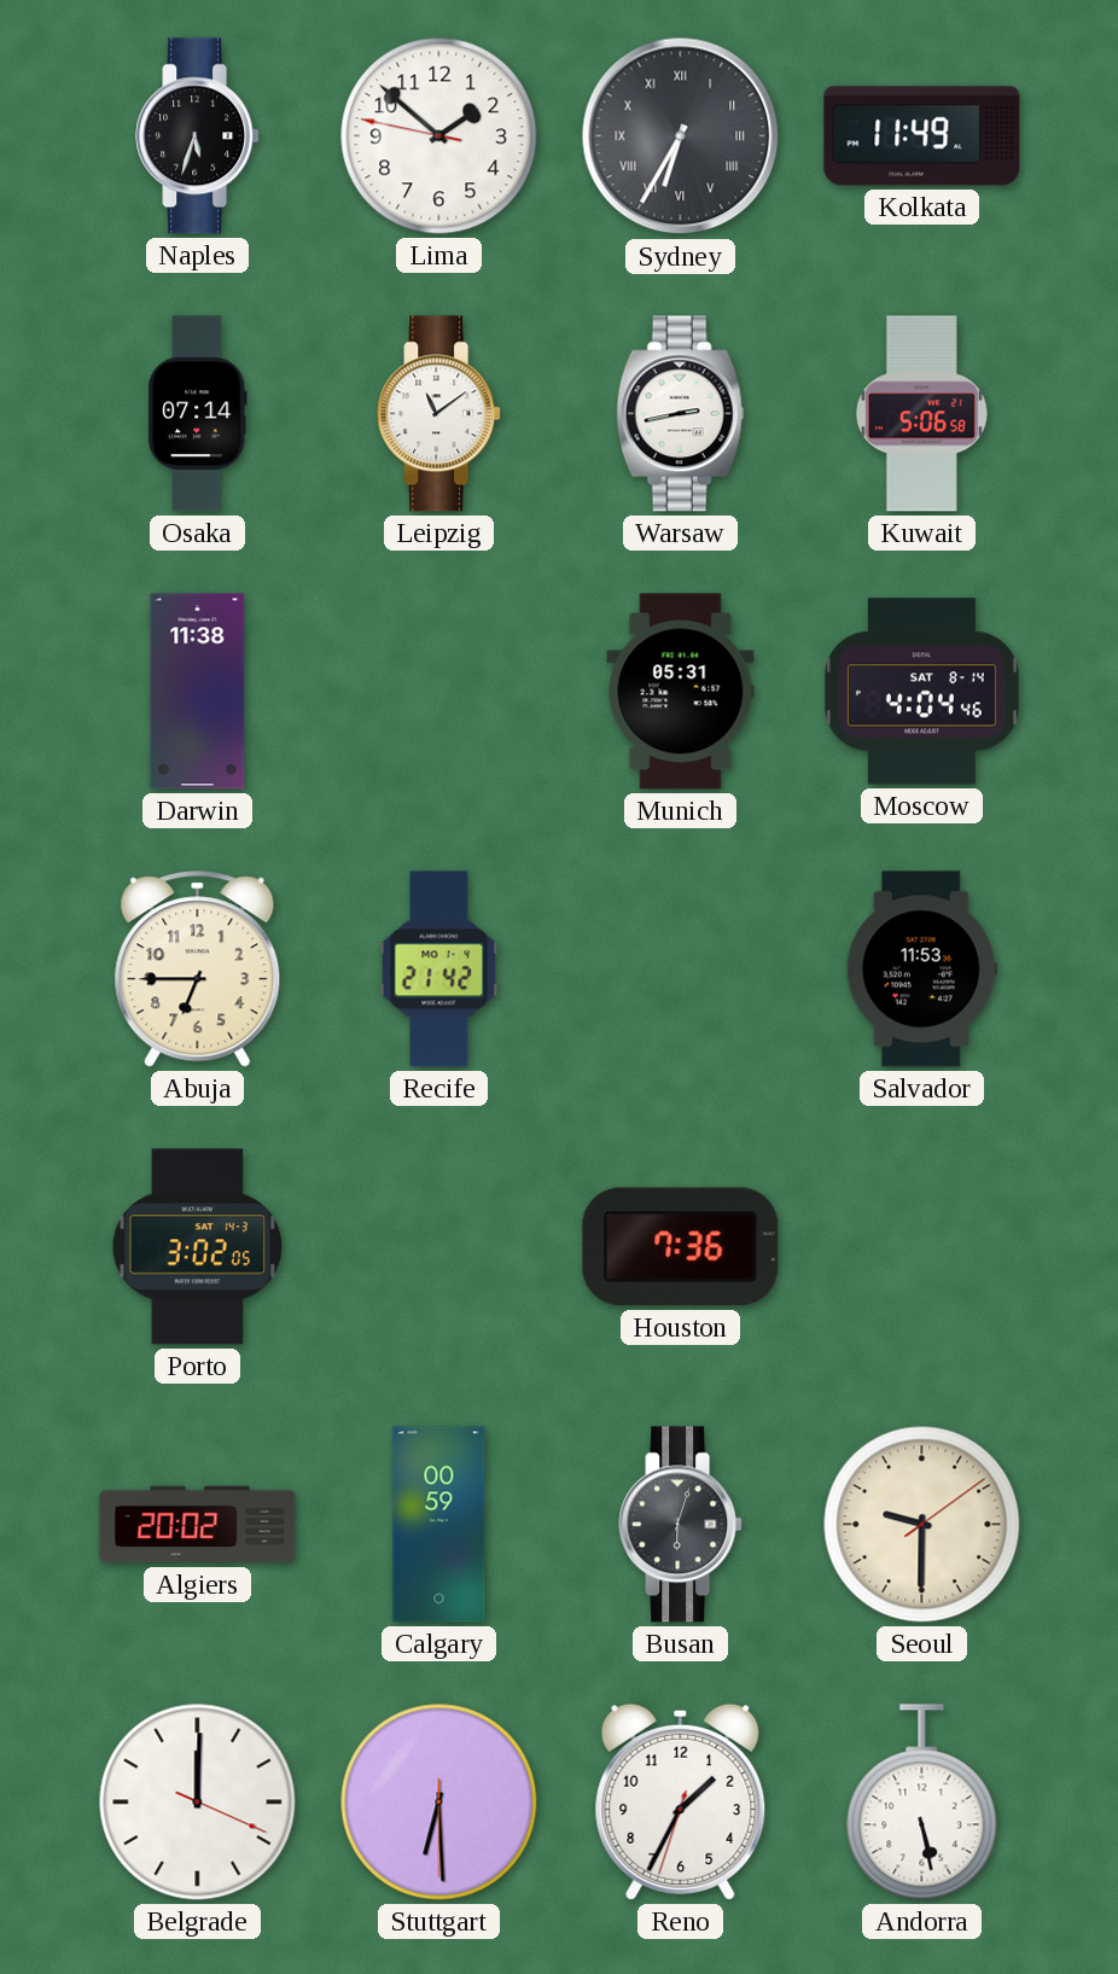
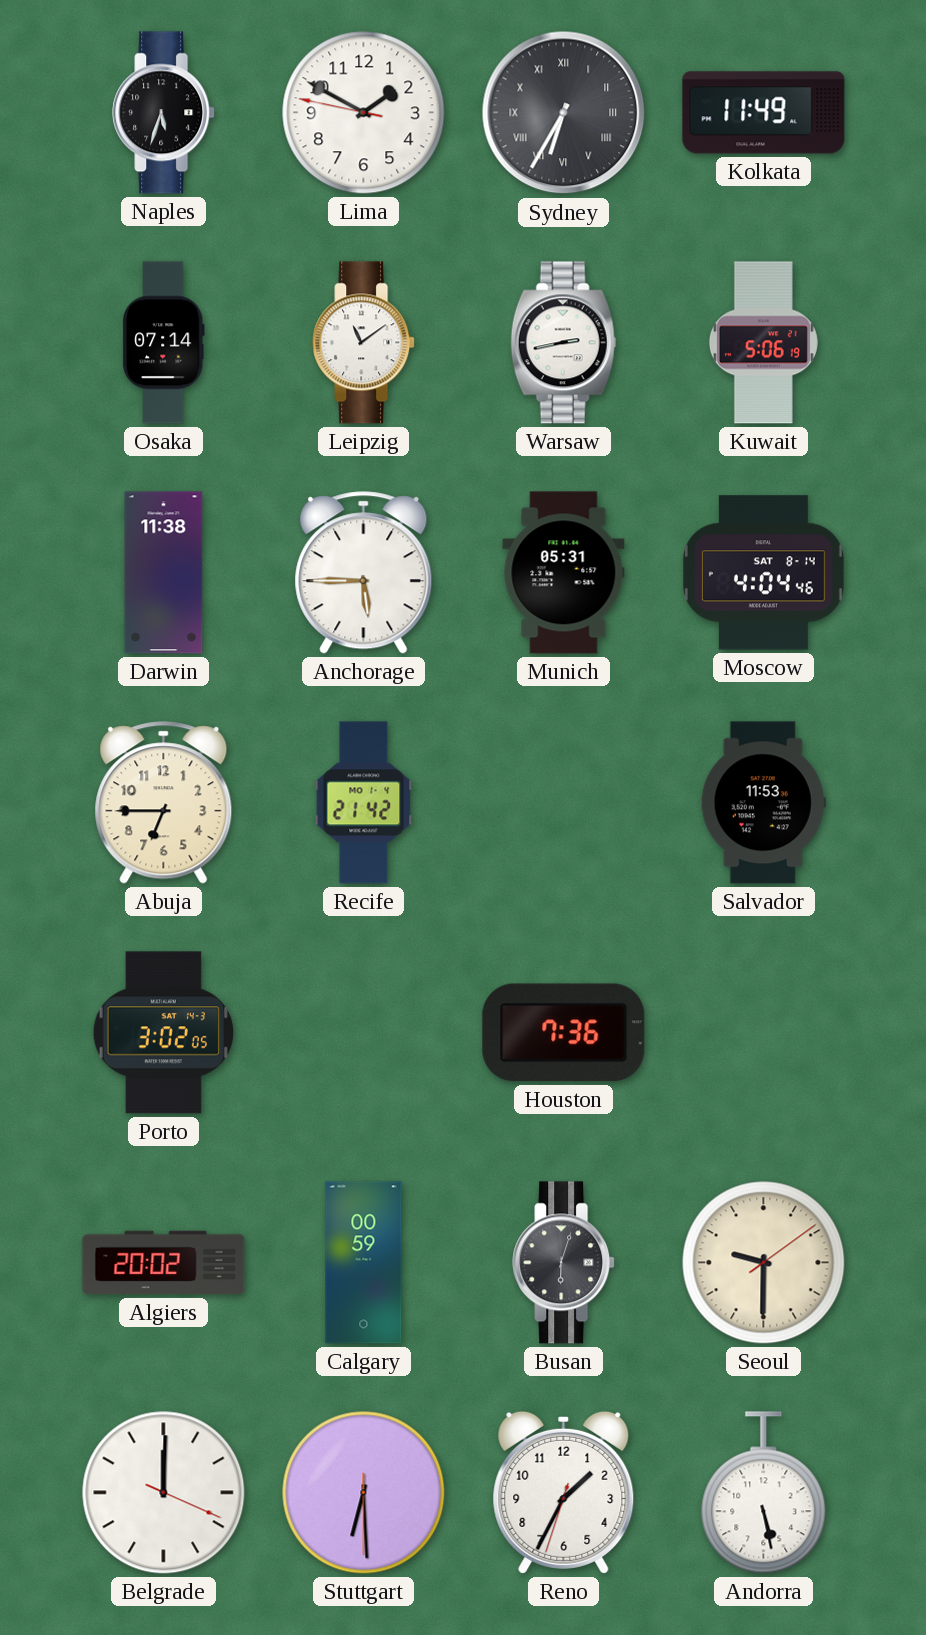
Lima: 1:51 -> 1:49 (364, 113)
Kuwait: 5:06:58 -> 5:06:19 (763, 343)
Anchorage: none -> 5:45 (364, 573)
